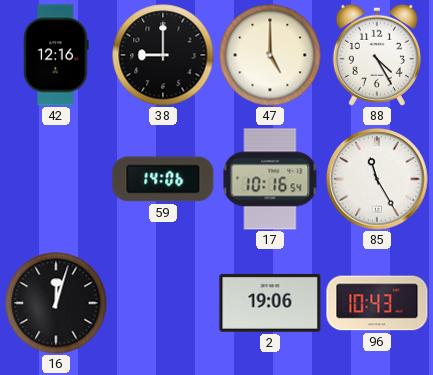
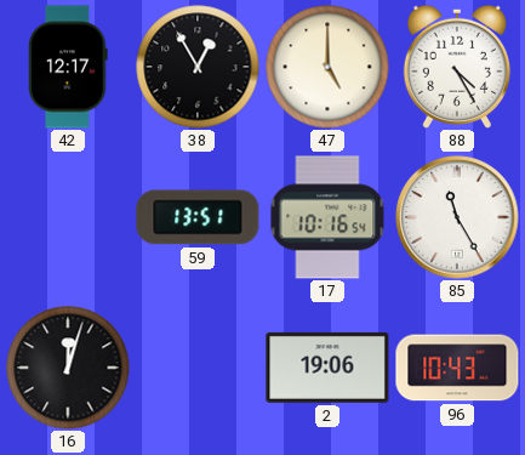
42: 12:16 -> 12:17 (68, 67)
38: 9:00 -> 12:55 (198, 67)
59: 14:06 -> 13:51 (198, 217)
